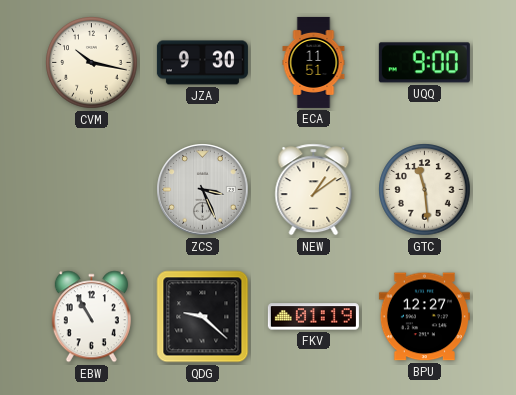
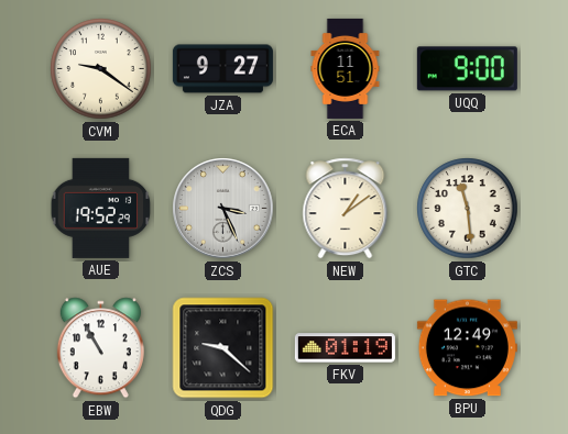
CVM: 10:17 -> 9:21 (101, 69)
JZA: 9:30 -> 9:27 (222, 69)
AUE: none -> 19:52 (101, 208)
BPU: 12:27 -> 12:49 (467, 348)
